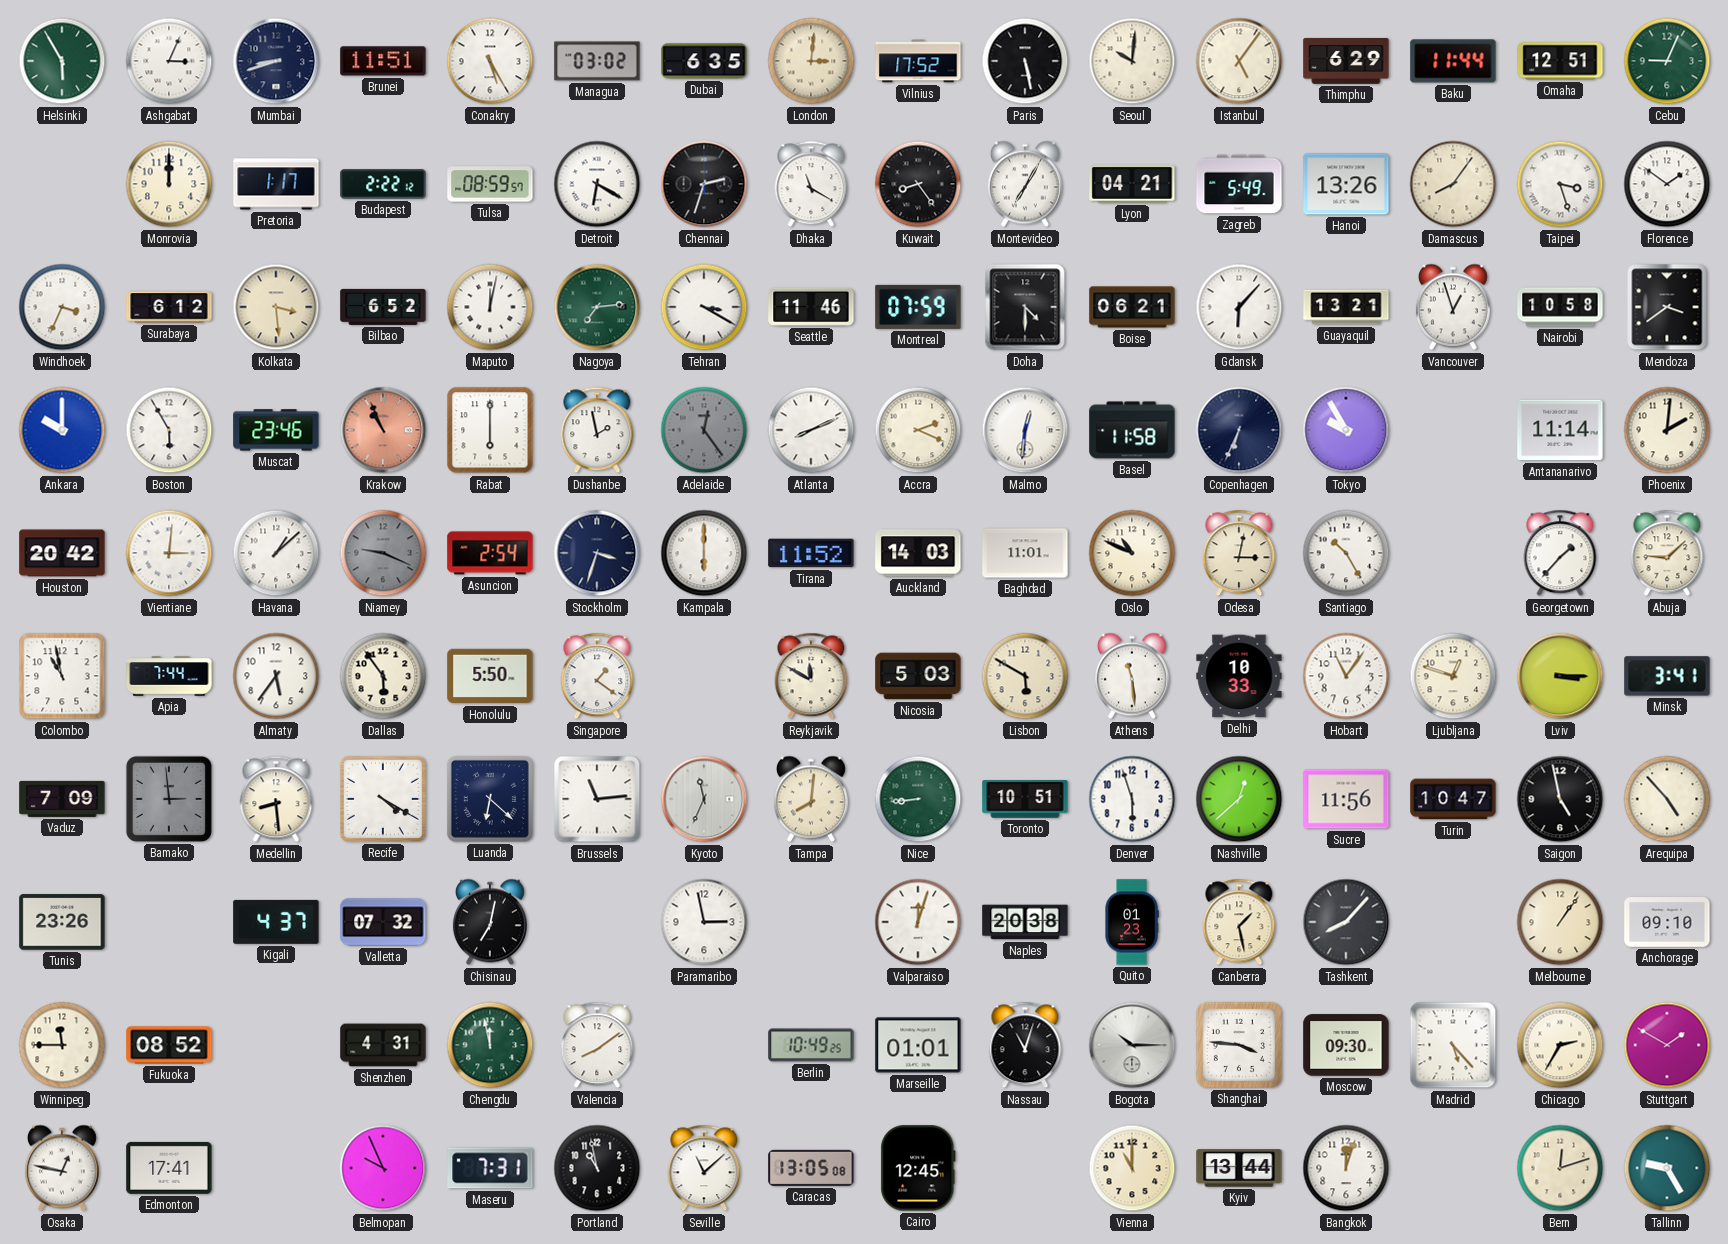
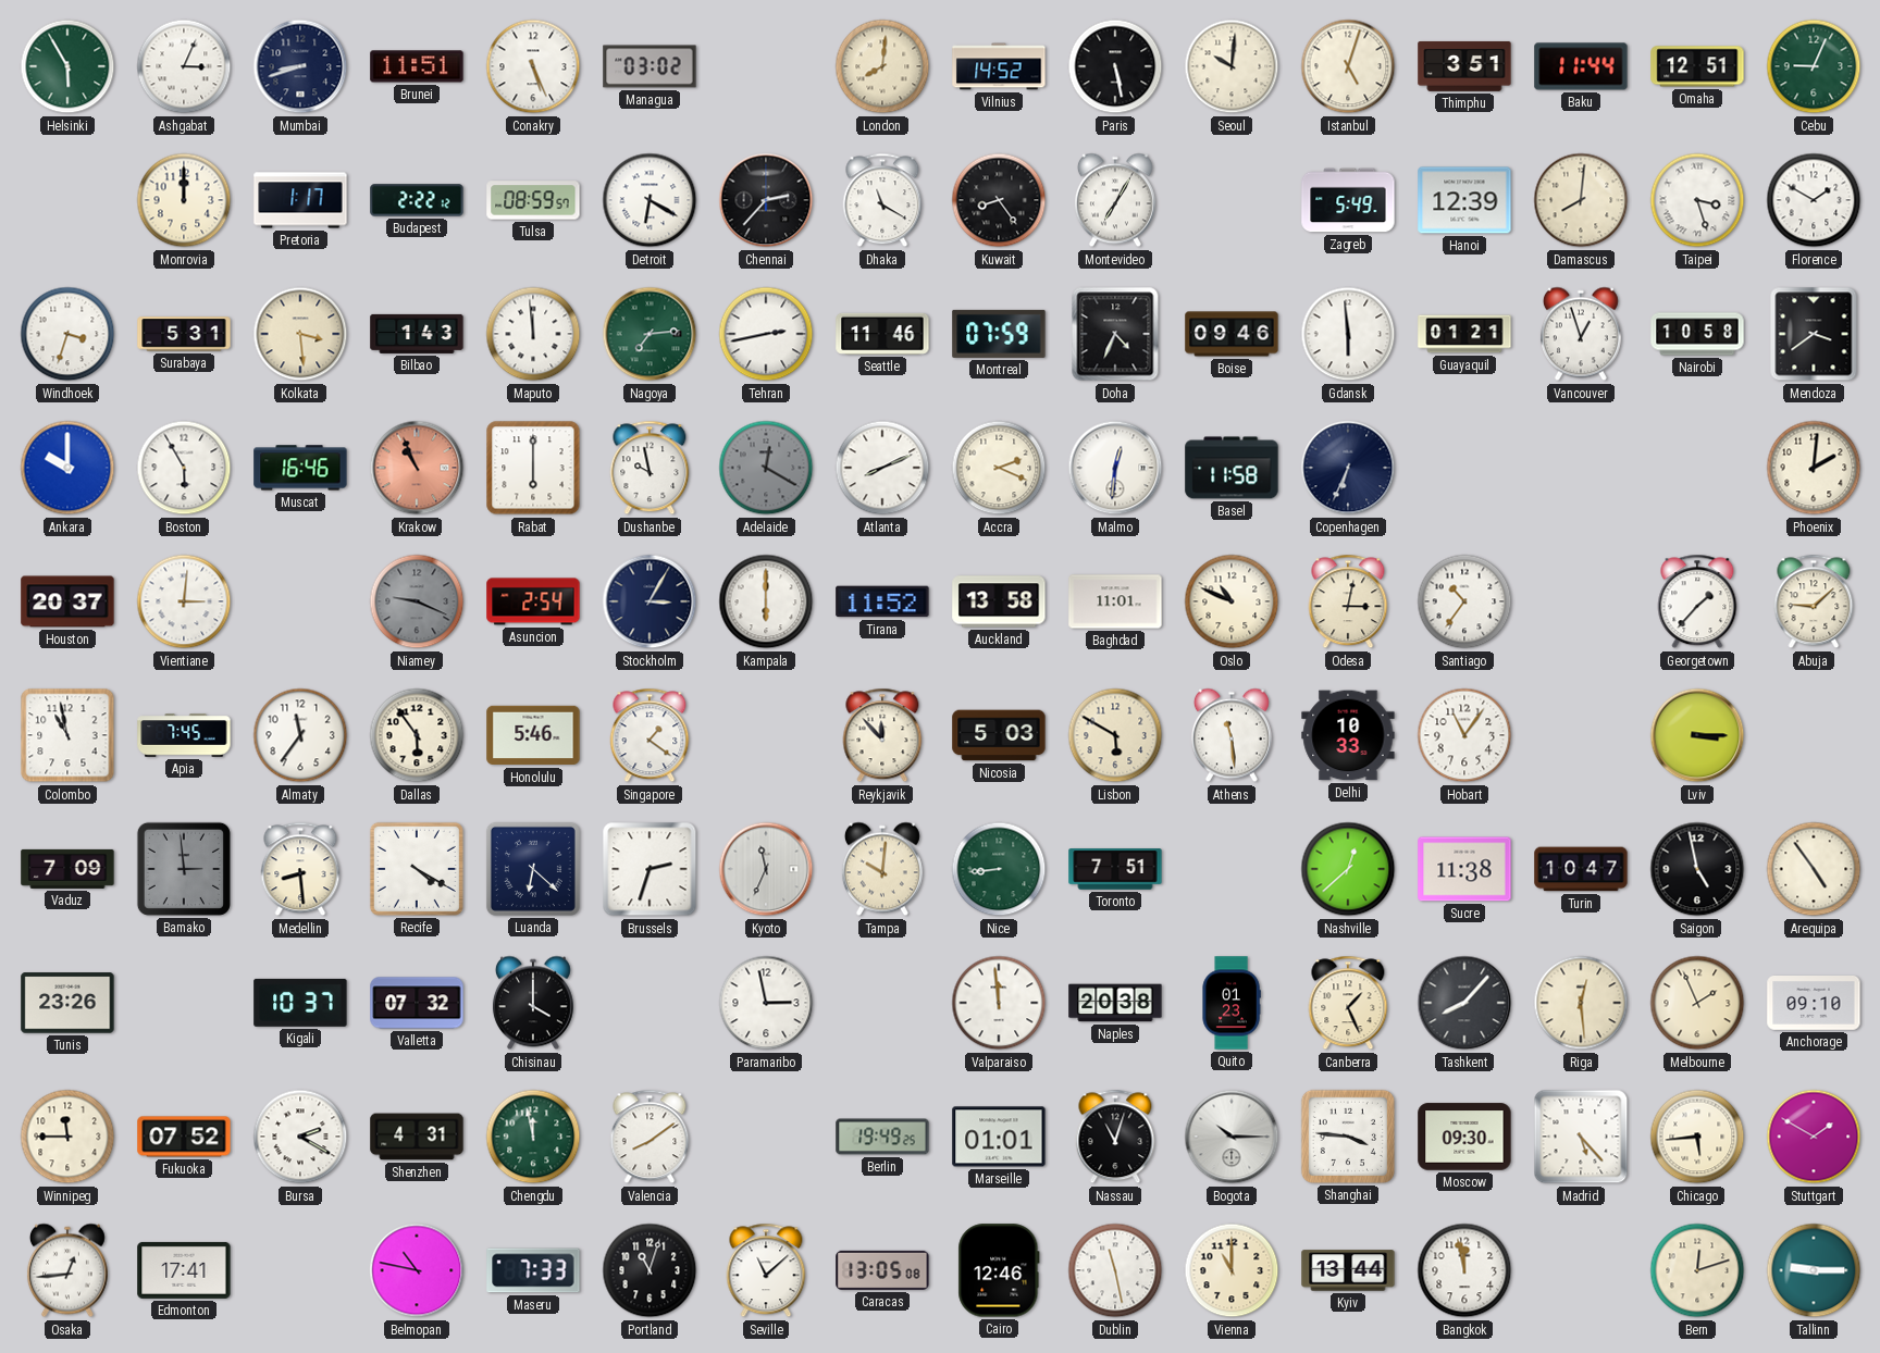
Conakry: 5:25 -> 5:26 (533, 66)
Dubai: 6:35 -> none (704, 61)
London: 3:01 -> 8:01 (882, 66)
Vilnius: 17:52 -> 14:52 (999, 66)
Istanbul: 5:06 -> 5:03 (1348, 66)
Thimphu: 6:29 -> 3:51 (1464, 66)
Chennai: 2:33 -> 2:37 (766, 200)
Lyon: 04:21 -> none (1132, 185)
Hanoi: 13:26 -> 12:39 (1464, 200)
Damascus: 8:06 -> 8:01 (1581, 200)
Florence: 1:51 -> 1:50 (1814, 200)
Windhoek: 3:34 -> 3:33 (67, 334)
Surabaya: 6:12 -> 5:31 (184, 334)
Bilbao: 6:52 -> 1:43 (417, 334)
Maputo: 12:02 -> 11:59 (533, 334)
Tehran: 3:20 -> 2:43 (766, 334)
Doha: 4:30 -> 4:34 (1115, 334)
Boise: 06:21 -> 09:46 (1232, 334)
Gdansk: 6:07 -> 5:59 (1348, 334)
Guayaquil: 13:21 -> 01:21 (1464, 334)
Muscat: 23:46 -> 16:46 (300, 468)
Dushanbe: 1:58 -> 9:58 (650, 468)
Adelaide: 12:24 -> 12:20 (766, 468)
Tokyo: 9:55 -> none (1346, 430)
Antananarivo: 11:14 -> none (1560, 430)
Houston: 20:42 -> 20:37 (67, 601)
Havana: 1:08 -> none (276, 553)
Stockholm: 3:33 -> 3:05 (650, 601)
Auckland: 14:03 -> 13:58 (999, 601)
Santiago: 10:25 -> 10:36 (1464, 601)
Apia: 7:44 -> 7:45 (184, 735)
Almaty: 5:36 -> 11:36 (300, 735)
Honolulu: 5:50 -> 5:46 (533, 735)
Reykjavik: 11:50 -> 11:53 (882, 735)
Ljubljana: 12:48 -> none (1453, 676)
Minsk: 3:41 -> none (1667, 676)
Brussels: 11:14 -> 2:33 (650, 869)
Tampa: 8:01 -> 10:01 (882, 869)
Toronto: 10:51 -> 7:51 (1115, 869)
Denver: 5:57 -> none (1132, 799)
Sucre: 11:56 -> 11:38 (1464, 869)
Arequipa: 4:53 -> 4:54 (1814, 869)
Kigali: 4:37 -> 10:37 (300, 1003)
Chisinau: 7:02 -> 4:00 (533, 1003)
Valparaiso: 12:03 -> 11:59 (999, 1003)
Canberra: 1:28 -> 1:26 (1348, 1003)
Riga: none -> 12:29 (1581, 1003)
Melbourne: 1:06 -> 1:56 (1697, 1003)
Fukuoka: 08:52 -> 07:52 (184, 1137)
Bursa: none -> 2:20 (300, 1137)
Berlin: 10:49 -> 19:49 (882, 1137)
Chicago: 2:35 -> 5:44 (1697, 1137)
Osaka: 12:47 -> 12:44 (67, 1270)
Belmopan: 9:56 -> 10:47 (417, 1270)
Maseru: 7:31 -> 7:33 (533, 1270)
Portland: 10:58 -> 11:03 (650, 1270)
Cairo: 12:45 -> 12:46 (999, 1270)
Dublin: none -> 11:28 (1115, 1270)
Bangkok: 12:03 -> 11:58 (1464, 1270)
Tallinn: 9:25 -> 9:15 (1814, 1270)
